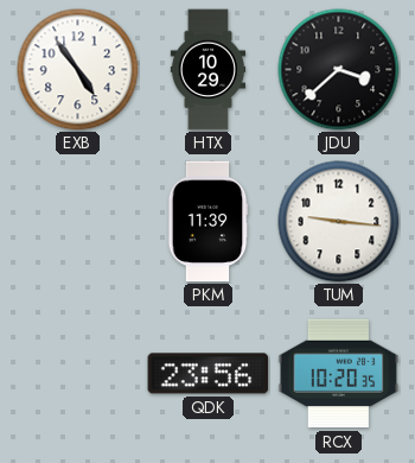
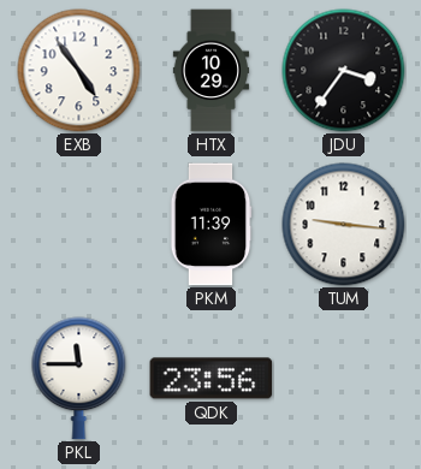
JDU: 3:38 -> 3:36 (344, 71)
PKL: none -> 11:45 (79, 379)
RCX: 10:20 -> none (339, 374)
